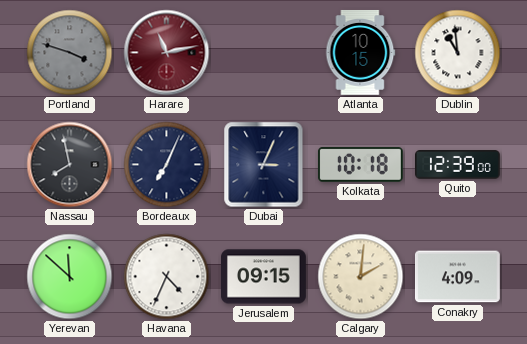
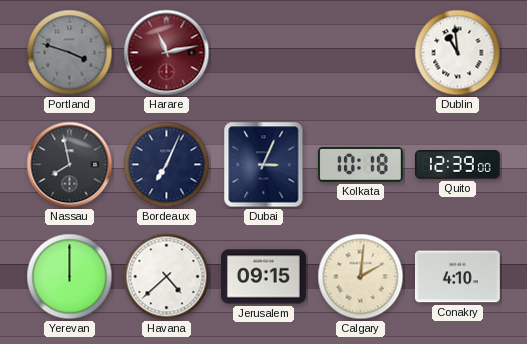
Atlanta: 10:15 -> none (360, 53)
Yerevan: 11:52 -> 12:00 (70, 277)
Havana: 4:34 -> 4:38 (167, 277)
Conakry: 4:09 -> 4:10 (458, 277)
